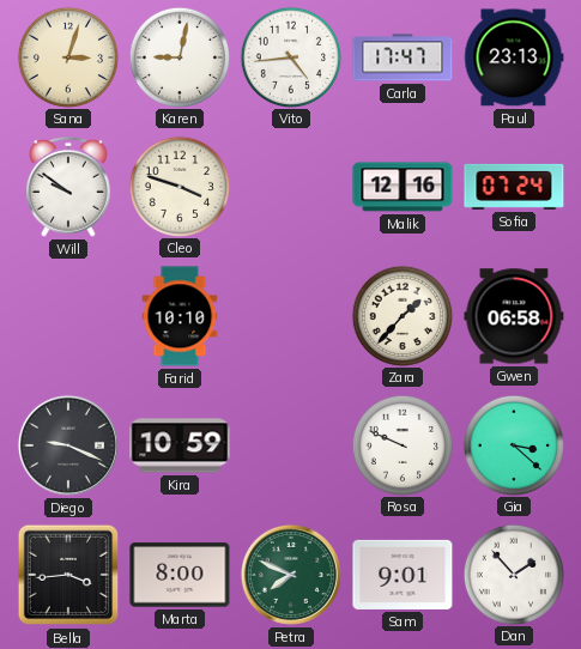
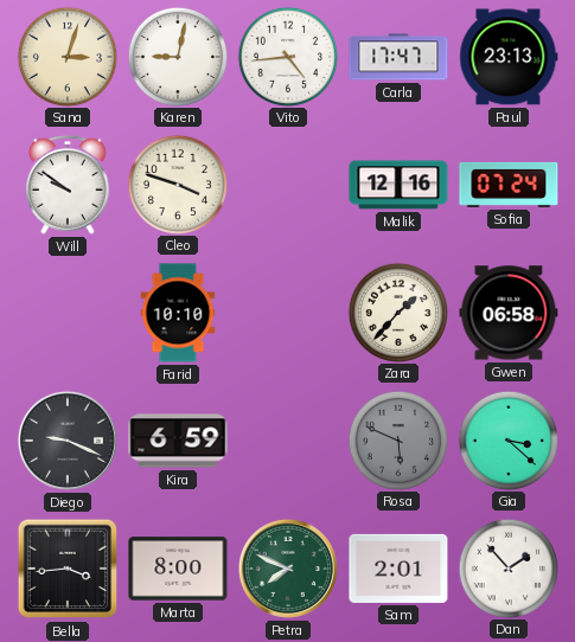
Kira: 10:59 -> 6:59 (178, 441)
Rosa: 9:49 -> 5:49 (397, 439)
Rosa dial: white -> grey (397, 439)
Sam: 9:01 -> 2:01 (398, 569)
